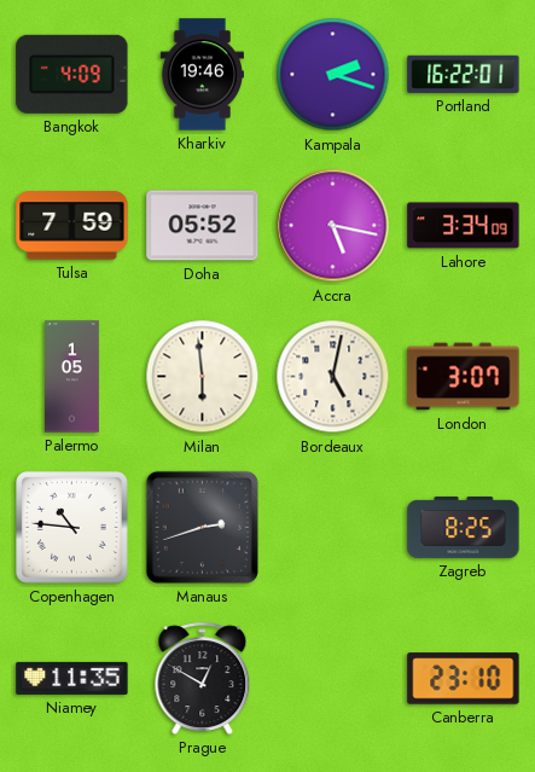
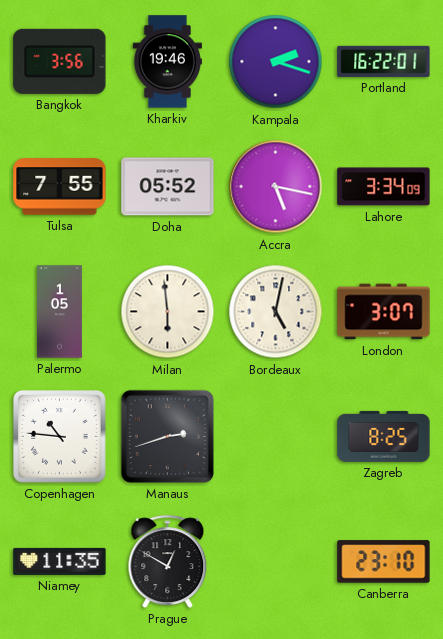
Bangkok: 4:09 -> 3:56 (60, 61)
Tulsa: 7:59 -> 7:55 (60, 187)
